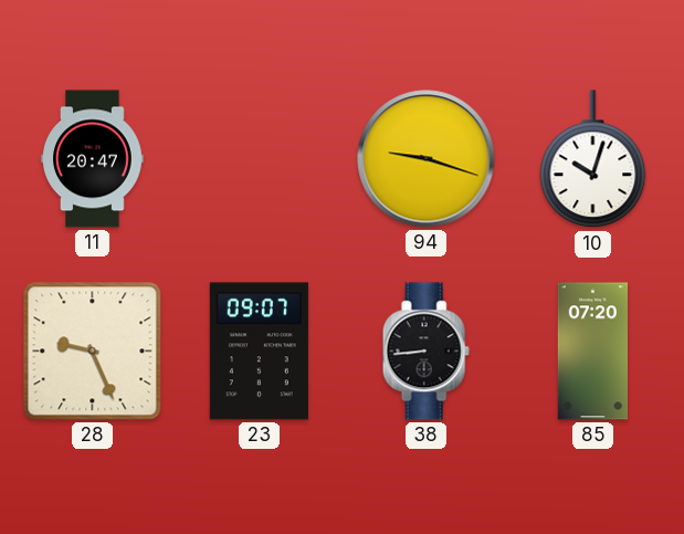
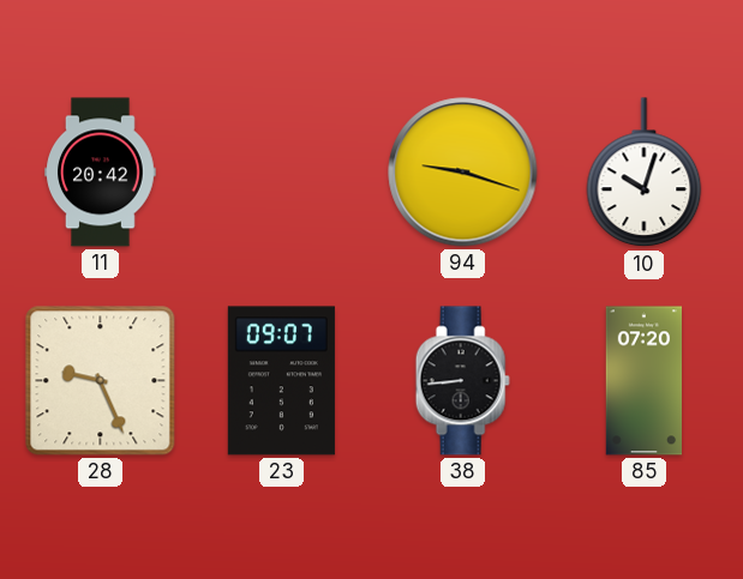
11: 20:47 -> 20:42 (101, 173)
